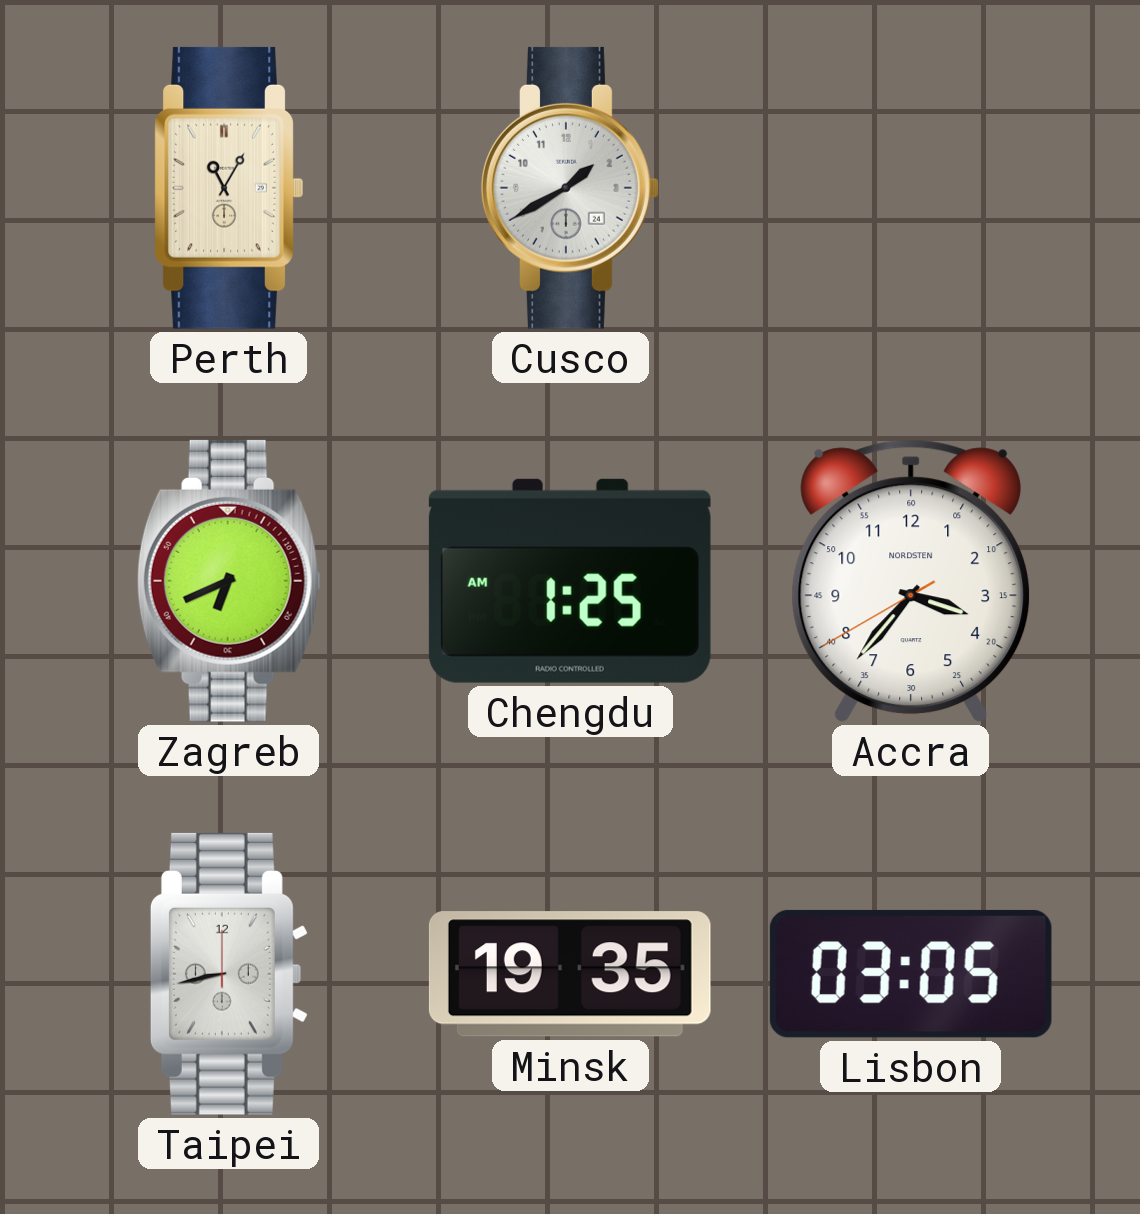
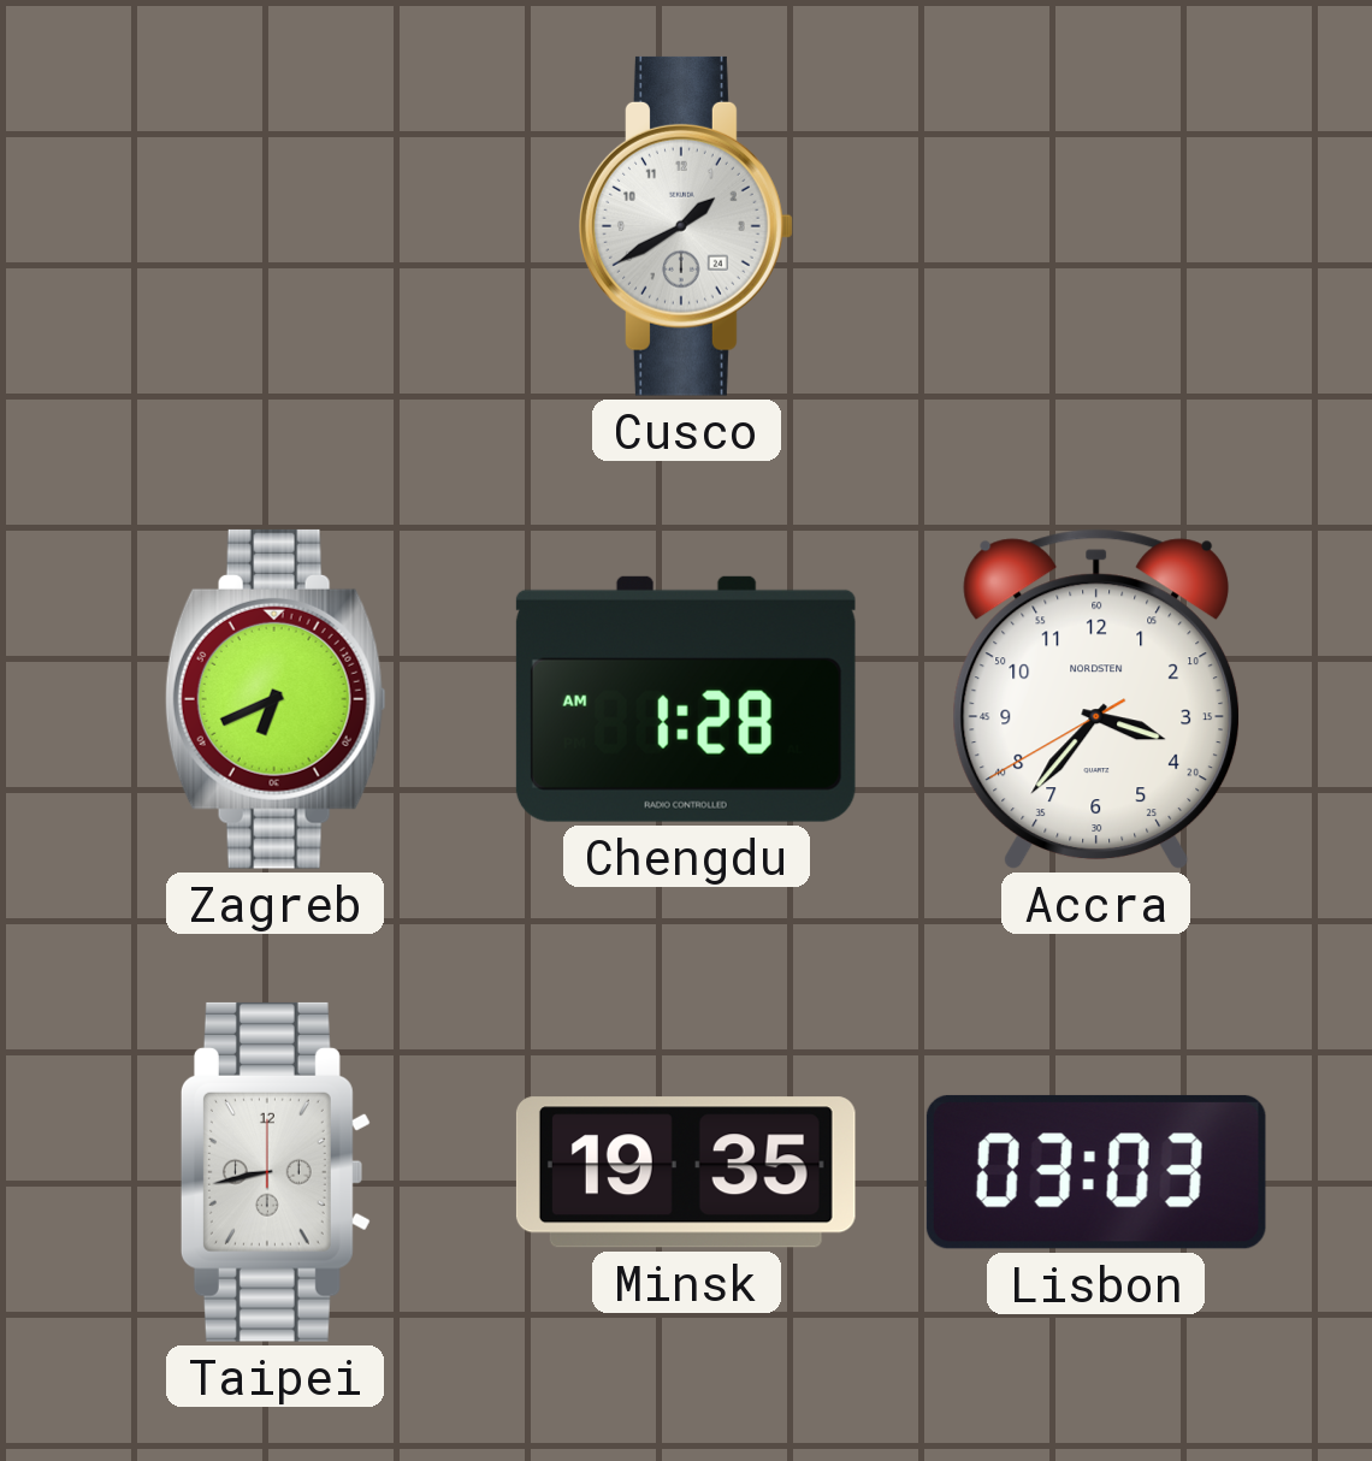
Perth: 11:05 -> none (229, 188)
Chengdu: 1:25 -> 1:28 (686, 699)
Lisbon: 03:05 -> 03:03 (1096, 1172)
